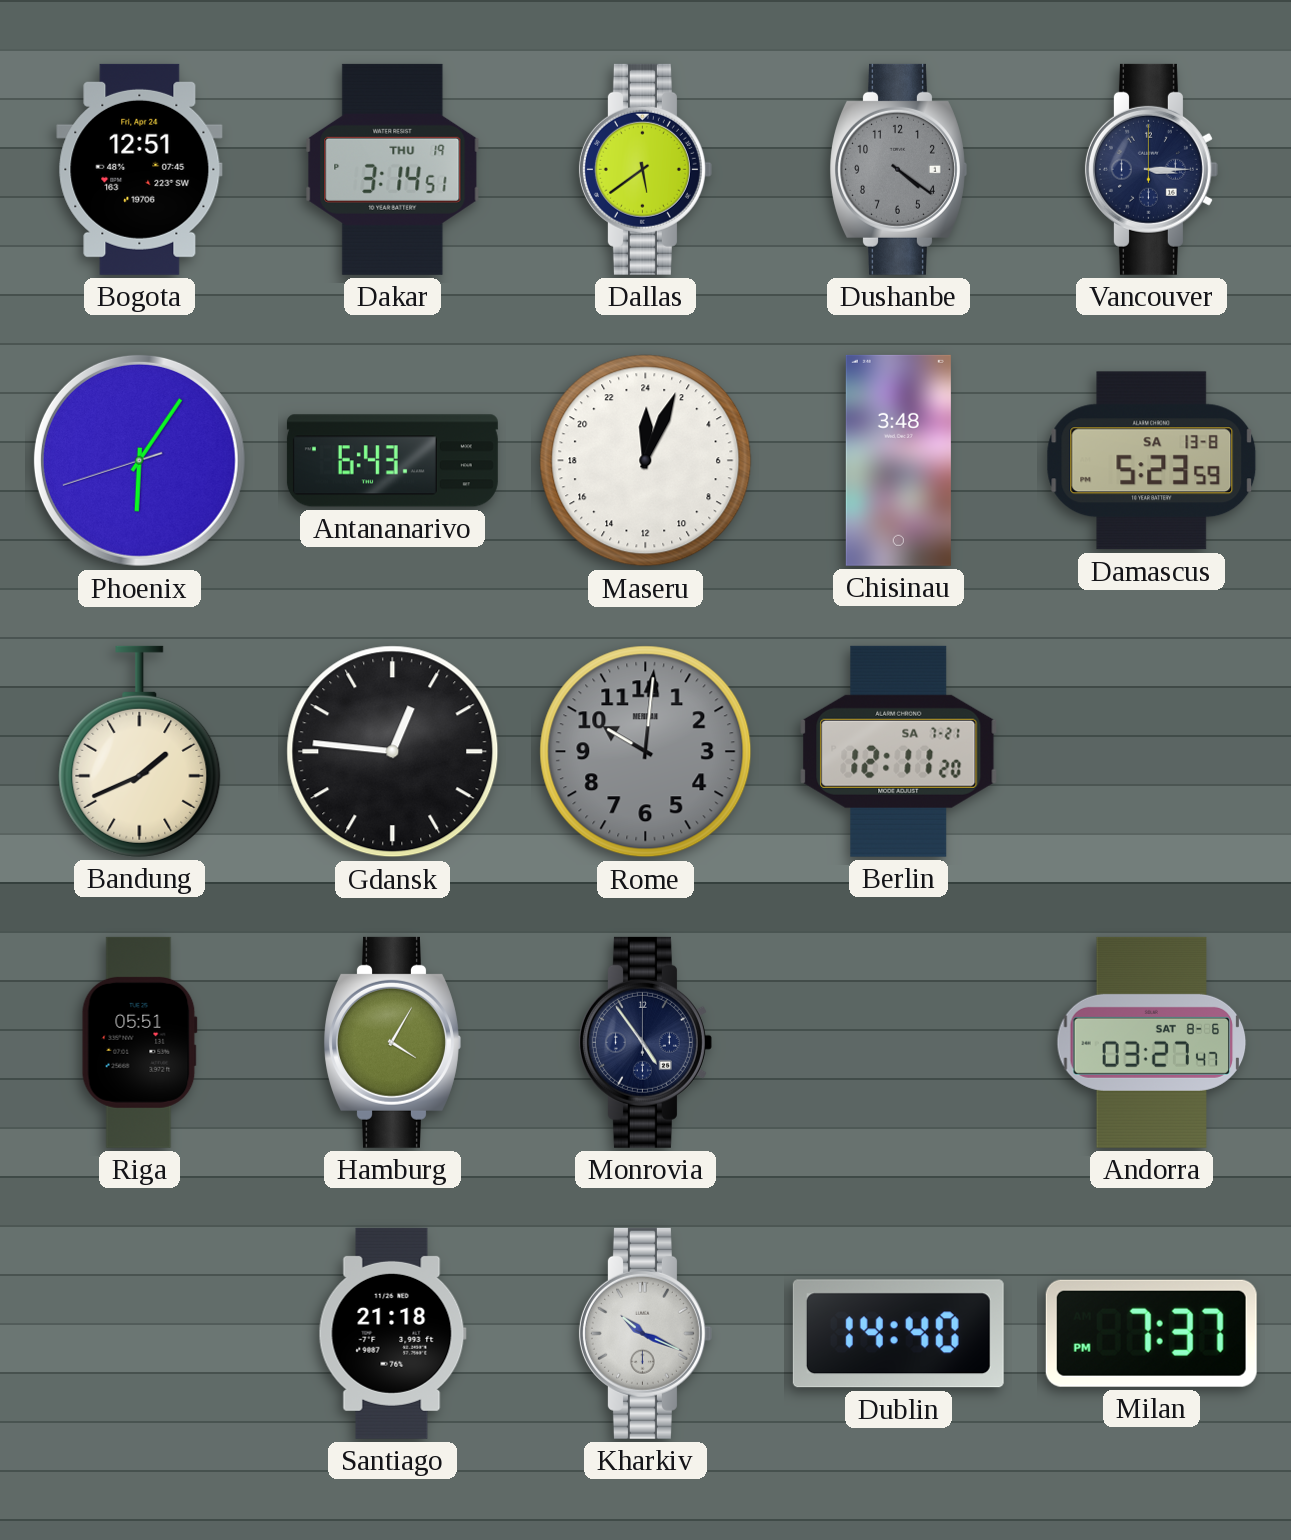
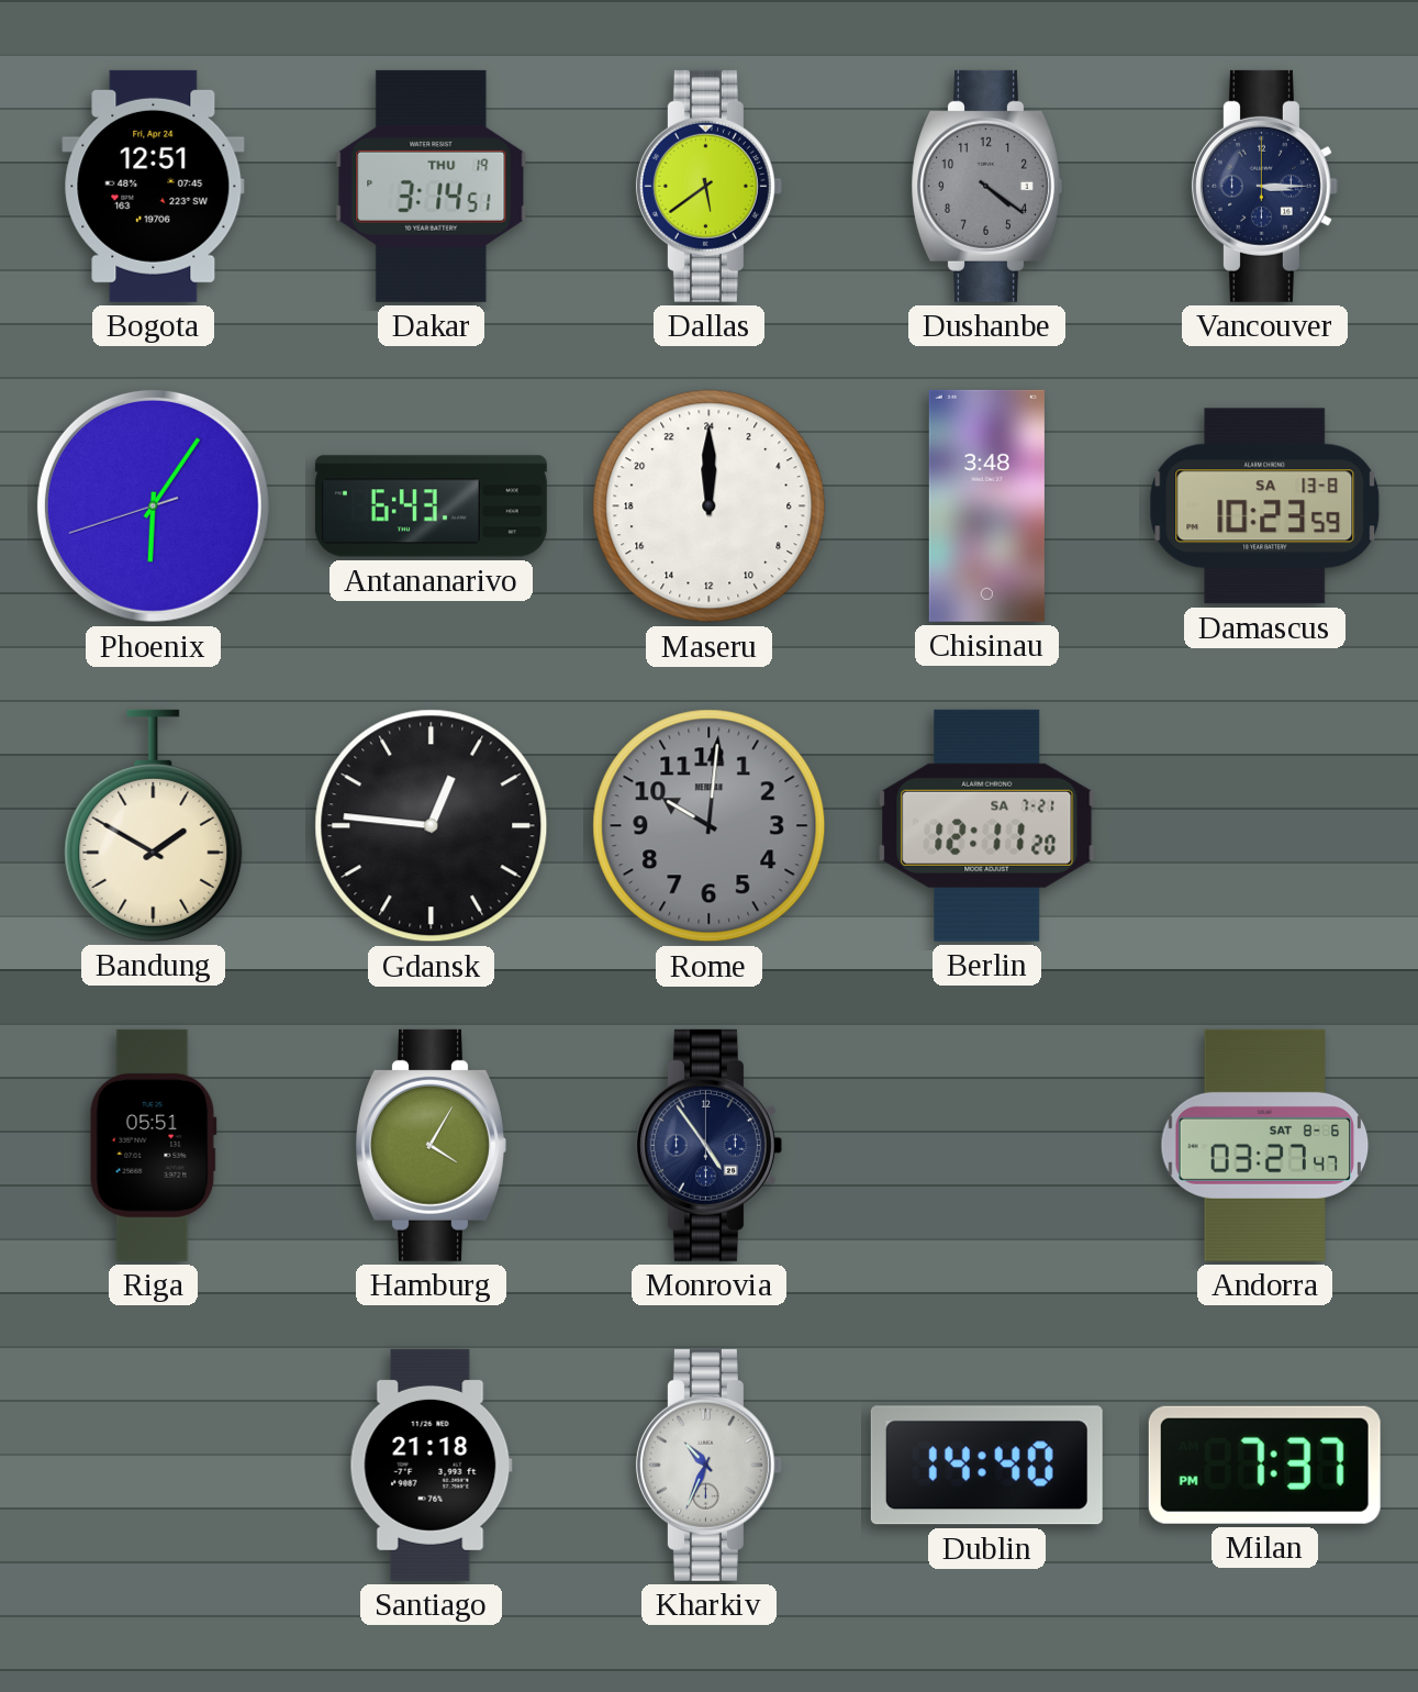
Maseru: 0:04 -> 0:00 (710, 507)
Damascus: 5:23 -> 10:23 (1265, 507)
Bandung: 1:41 -> 1:50 (154, 825)
Kharkiv: 10:19 -> 10:34 (708, 1465)
